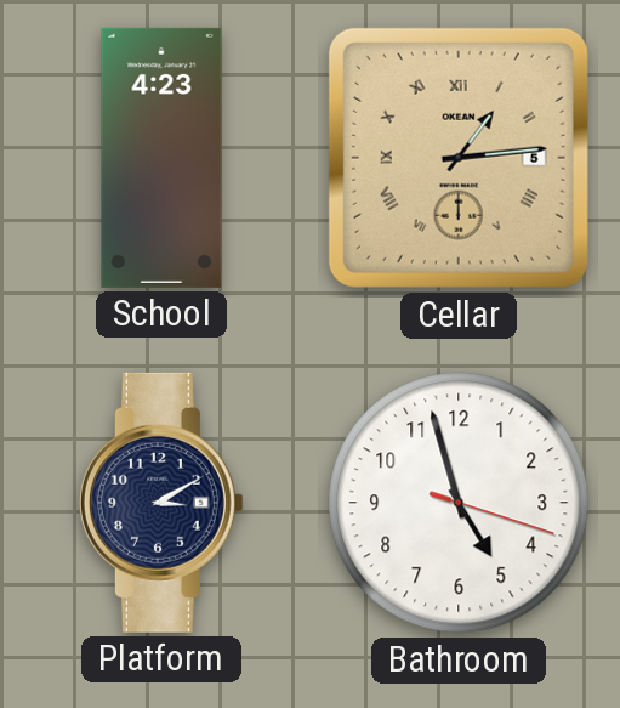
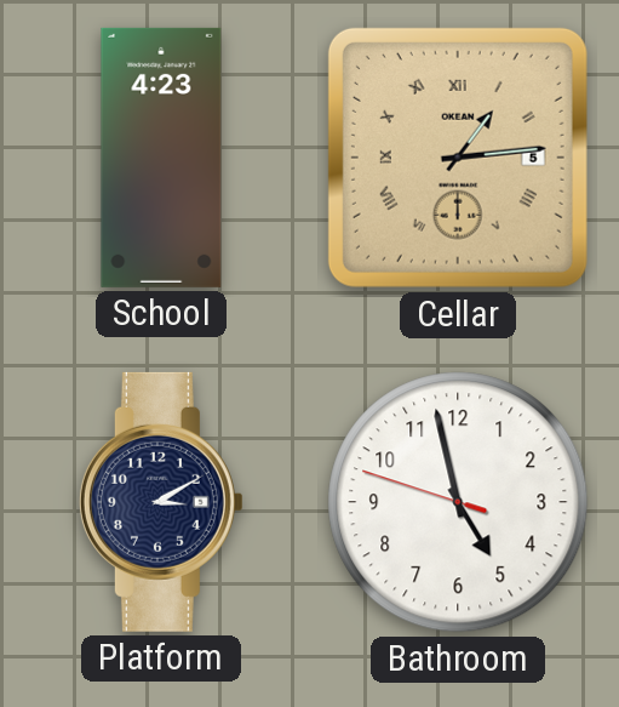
Bathroom: 4:57:18 -> 4:57:48 (458, 502)
